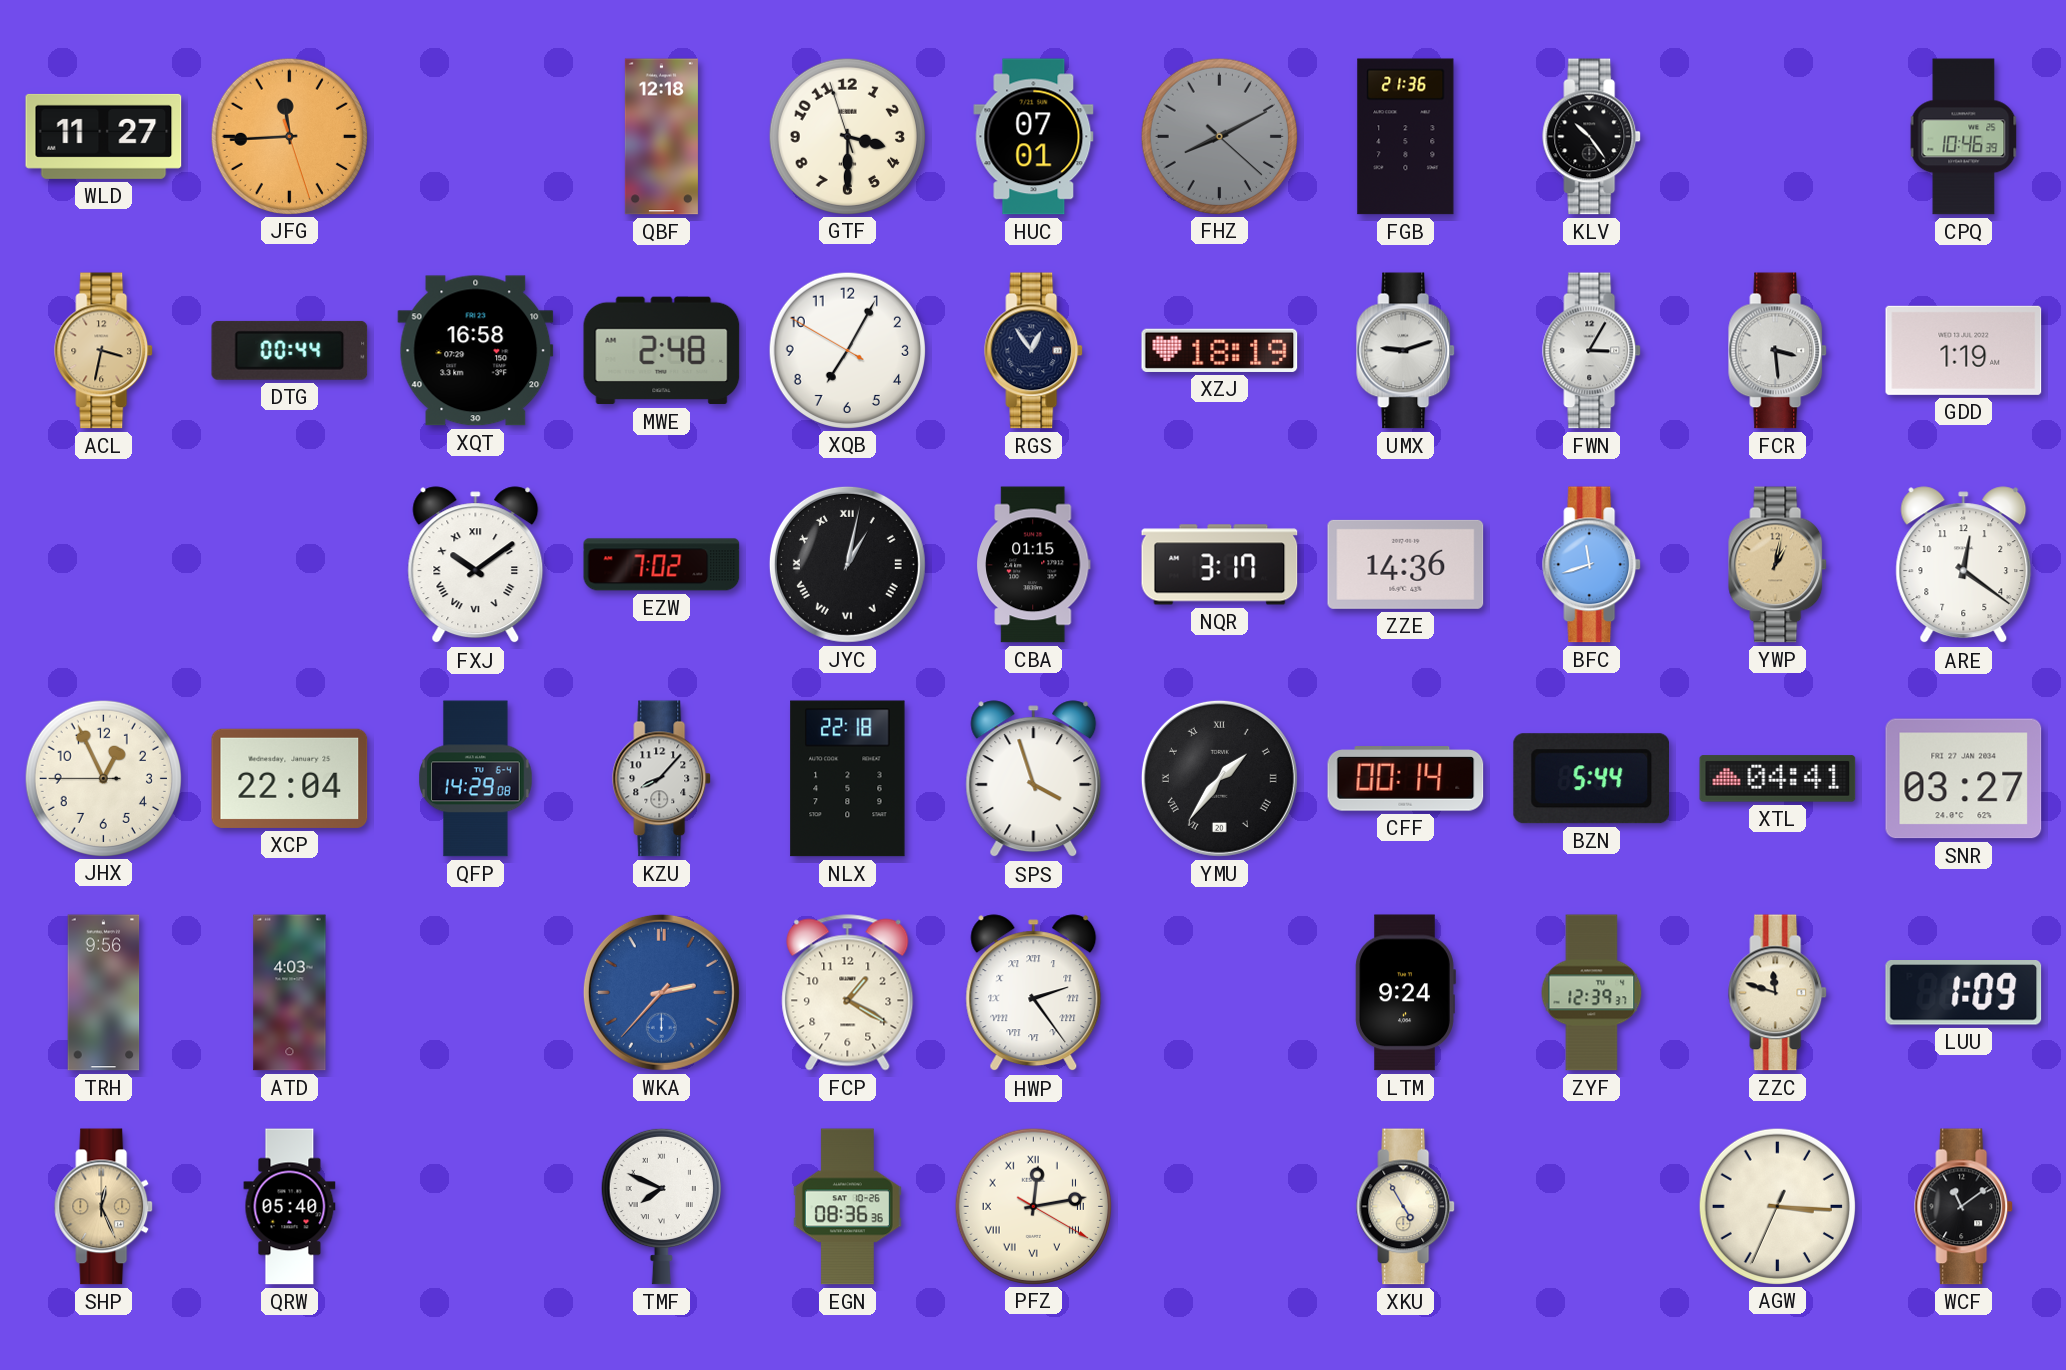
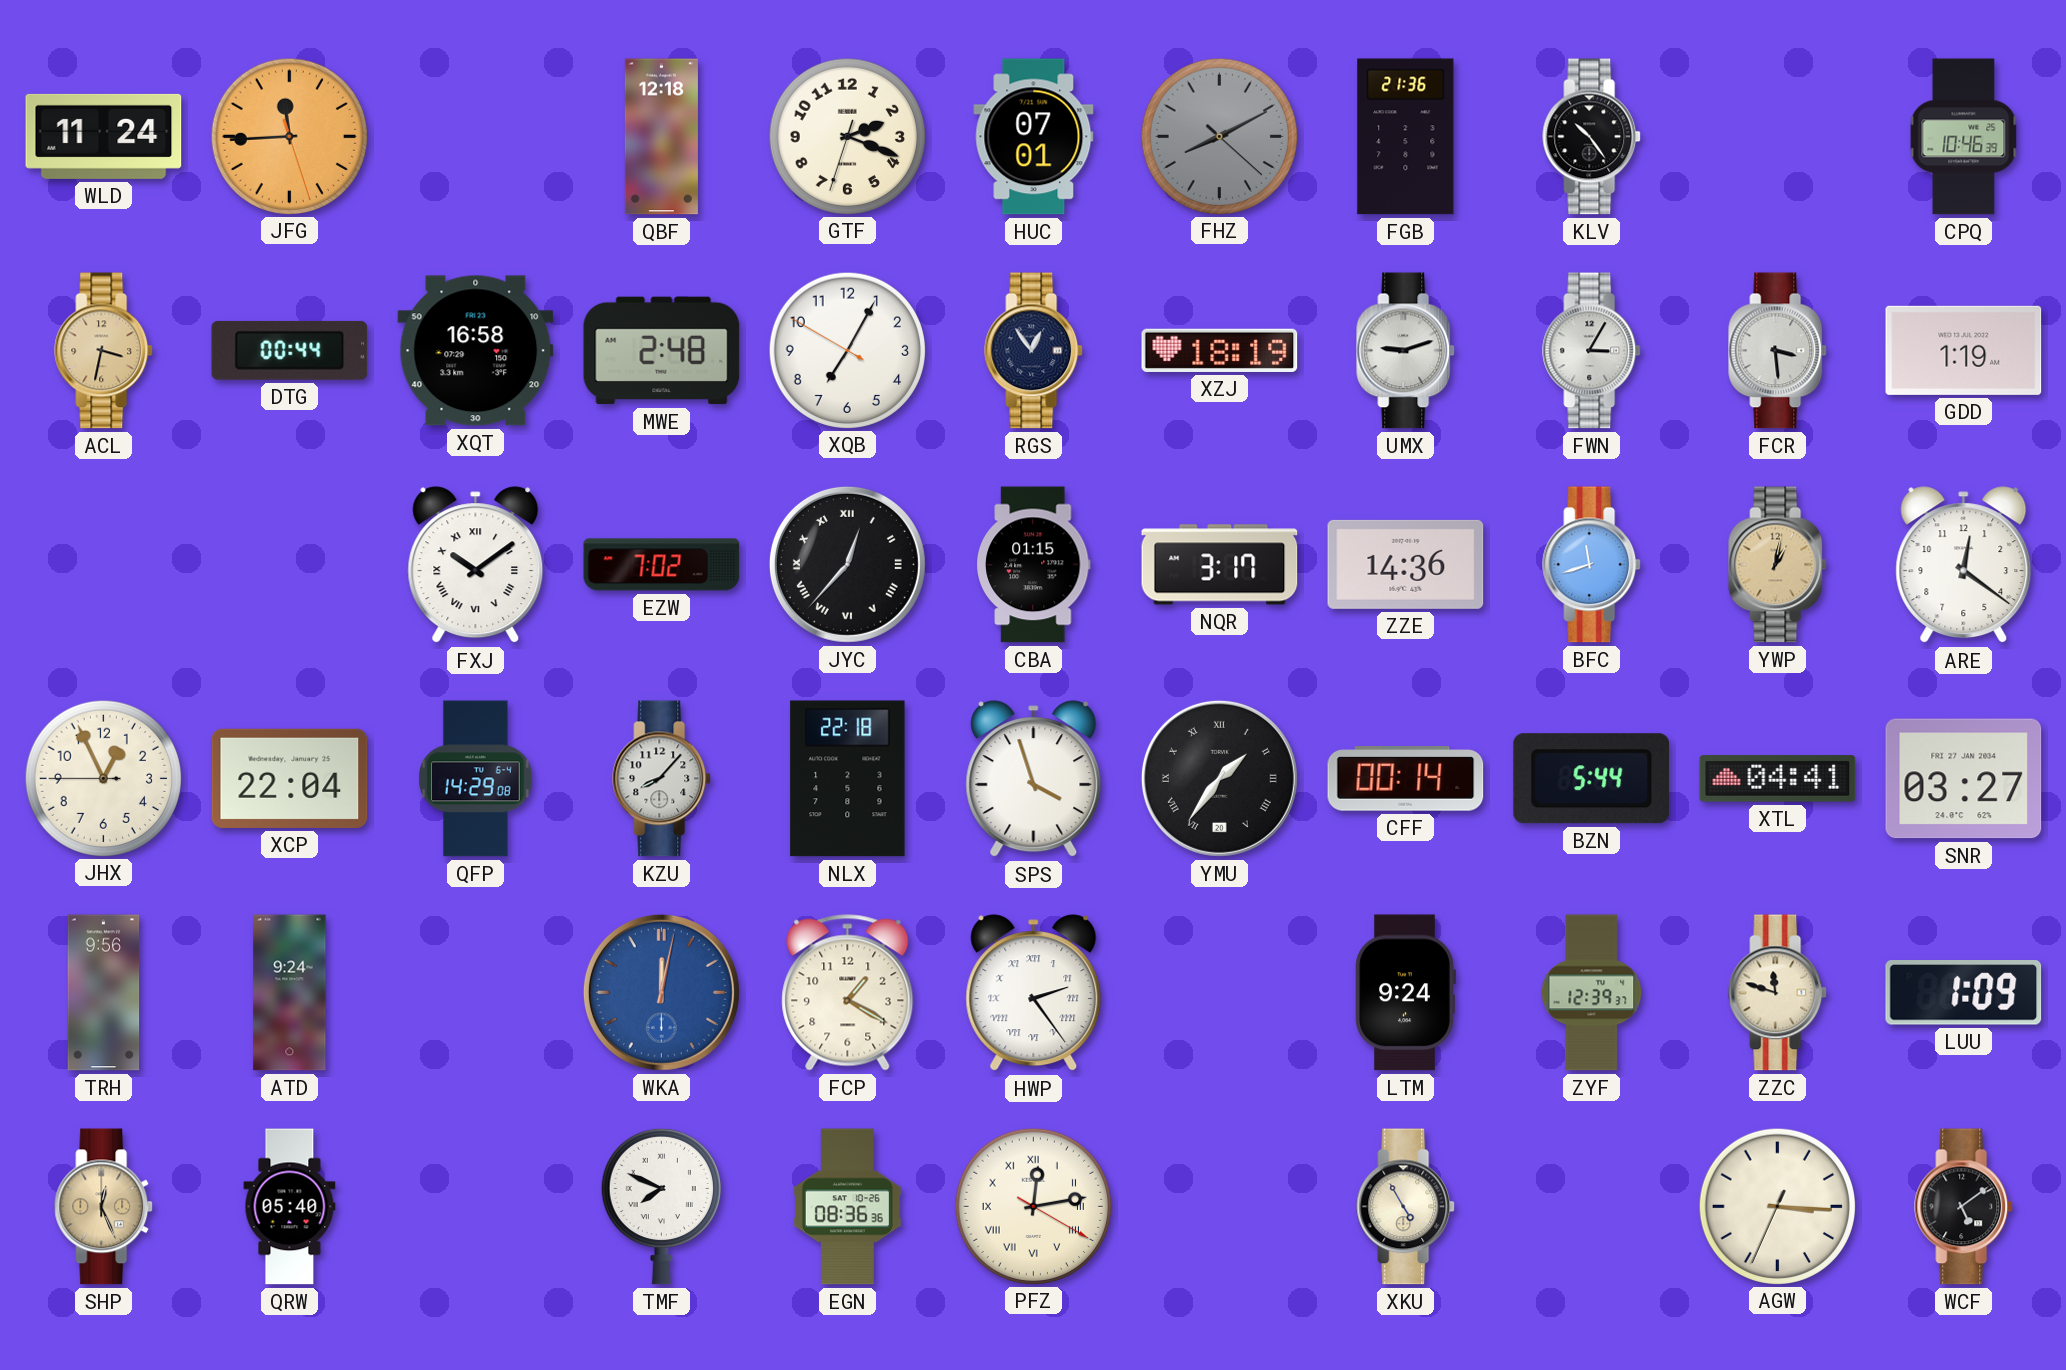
WLD: 11:27 -> 11:24 (104, 136)
GTF: 3:29 -> 2:18 (847, 136)
JYC: 1:02 -> 12:37 (847, 564)
ATD: 4:03 -> 9:24 (290, 993)
WKA: 2:37 -> 12:02 (661, 992)
WCF: 11:09 -> 5:09 (1964, 1207)
